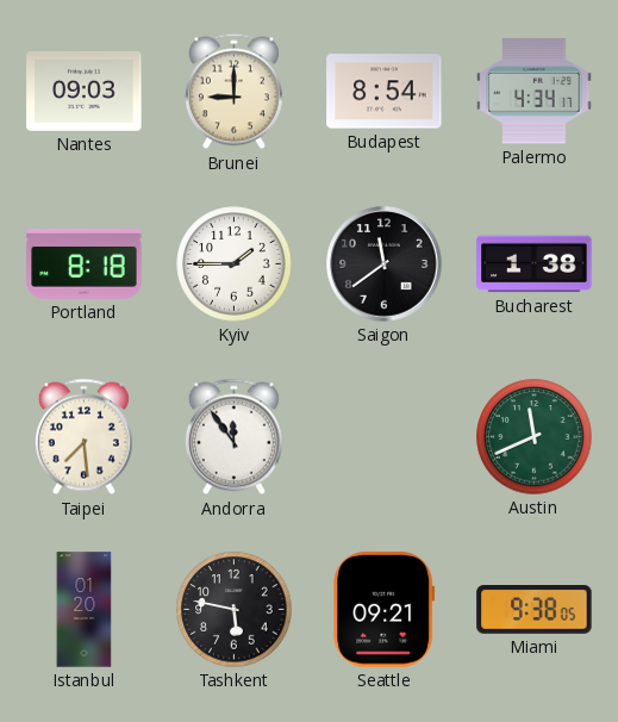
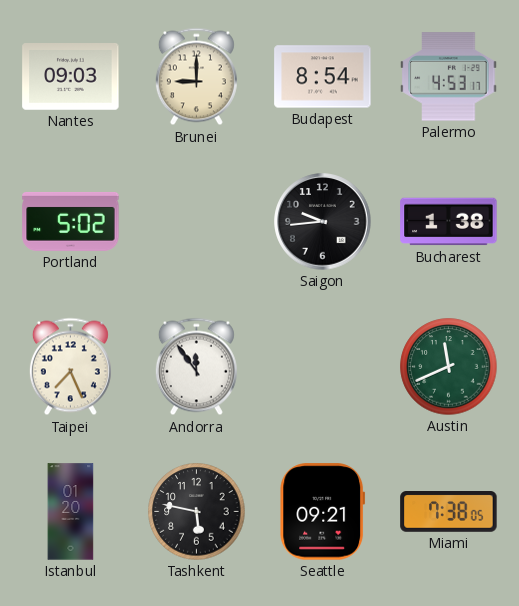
Palermo: 4:34 -> 4:53 (449, 77)
Portland: 8:18 -> 5:02 (71, 221)
Kyiv: 1:45 -> none (235, 264)
Saigon: 11:39 -> 9:44 (323, 222)
Taipei: 7:29 -> 7:26 (70, 367)
Miami: 9:38 -> 7:38 (449, 512)
